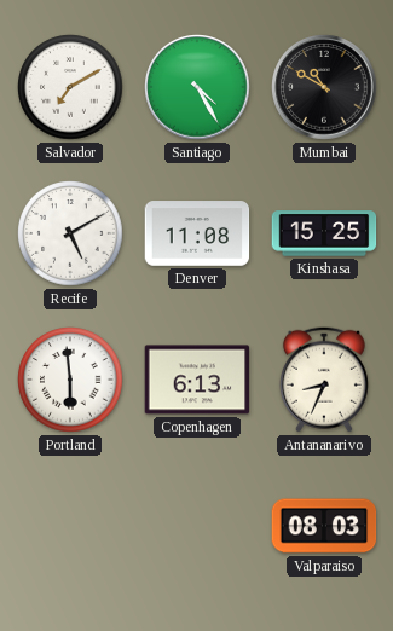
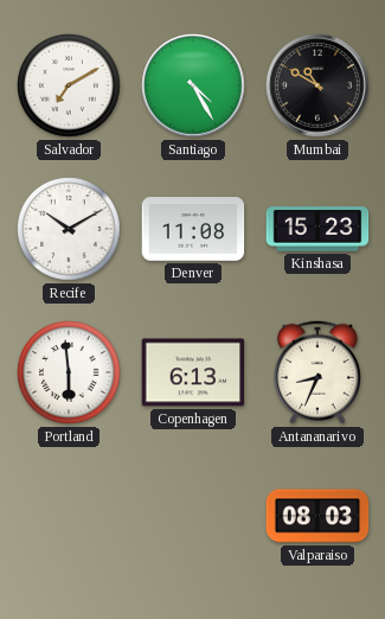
Recife: 5:10 -> 10:10 (69, 229)
Kinshasa: 15:25 -> 15:23 (317, 229)
